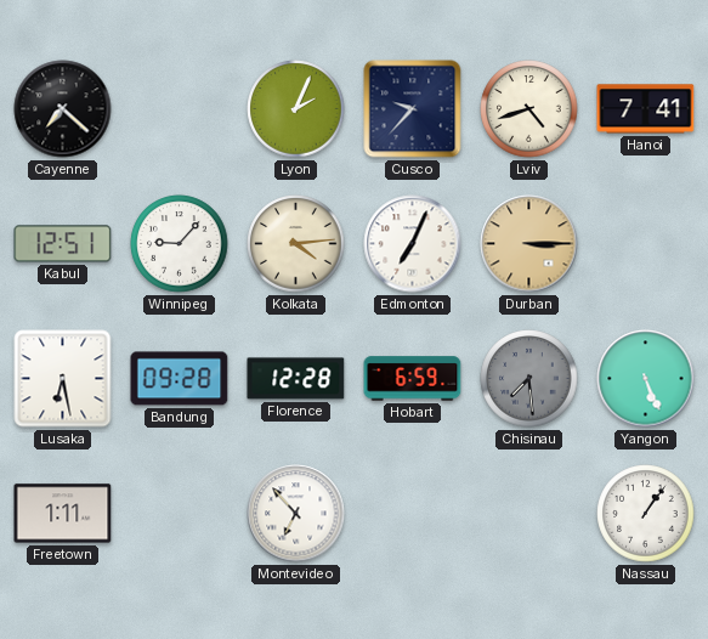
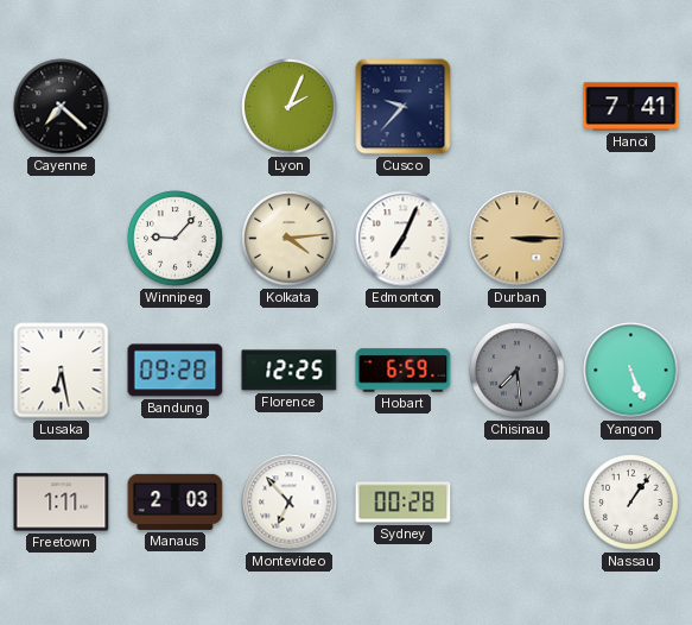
Lviv: 4:42 -> none (529, 109)
Kabul: 12:51 -> none (63, 244)
Florence: 12:28 -> 12:25 (290, 371)
Manaus: none -> 2:03 (176, 501)
Sydney: none -> 00:28 (404, 503)
